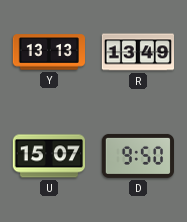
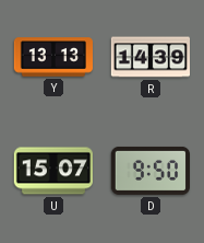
R: 13:49 -> 14:39 (149, 57)
